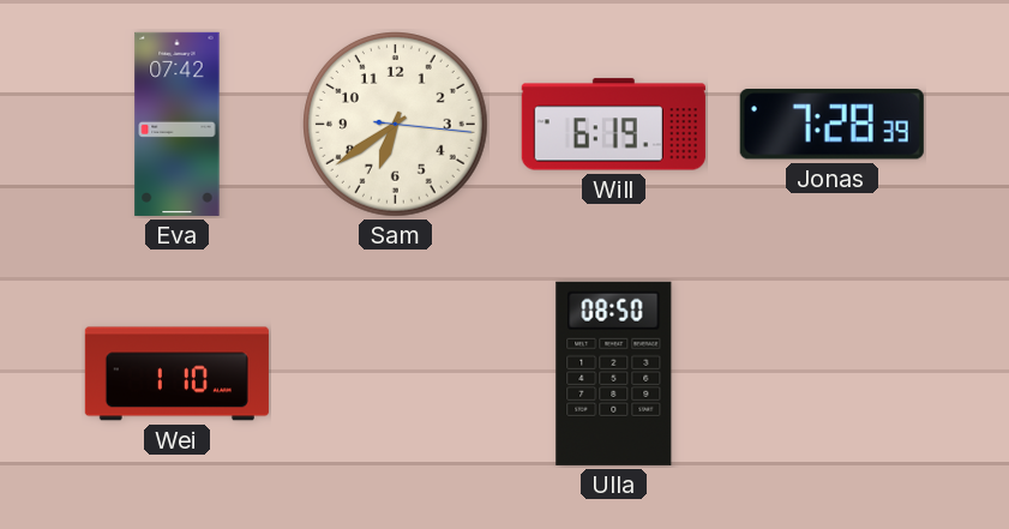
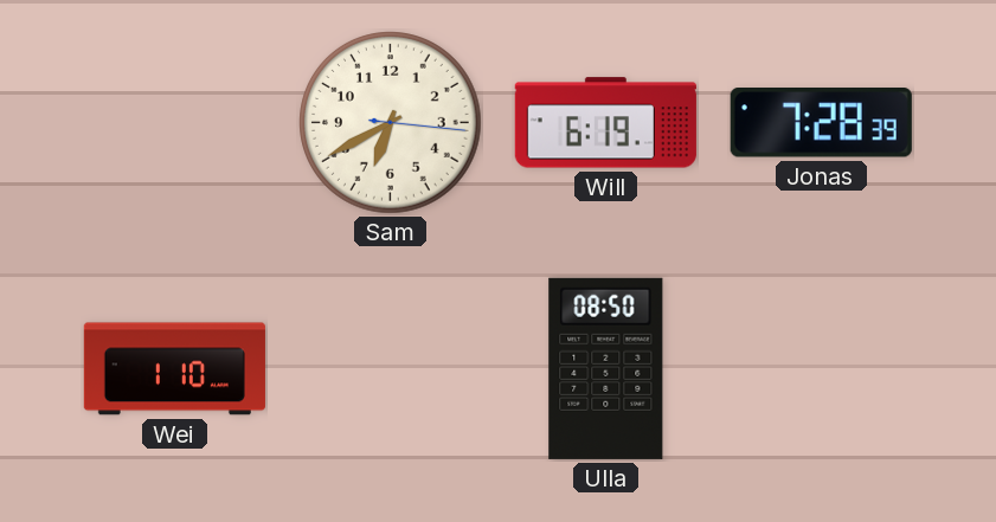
Eva: 07:42 -> none (178, 124)
Sam: 6:39 -> 6:40 (391, 123)
